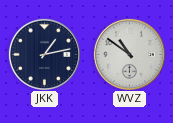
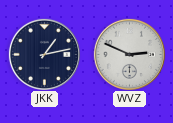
WVZ: 10:51 -> 2:49 (129, 54)
